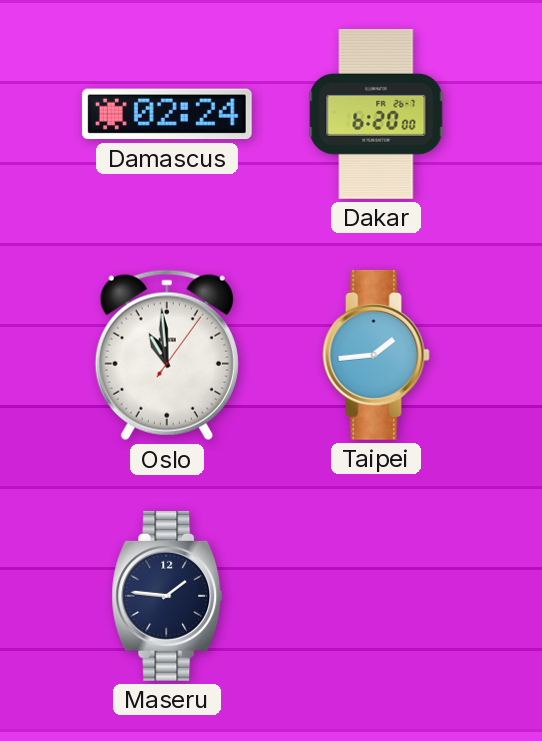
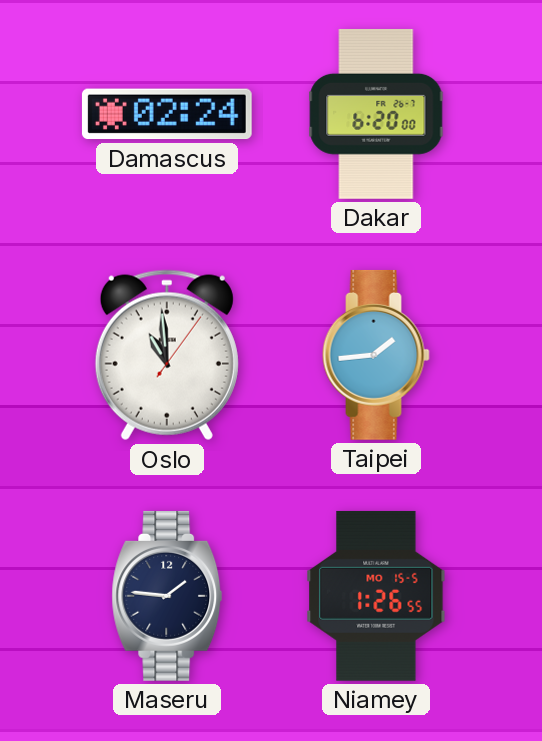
Niamey: none -> 1:26 (376, 596)
